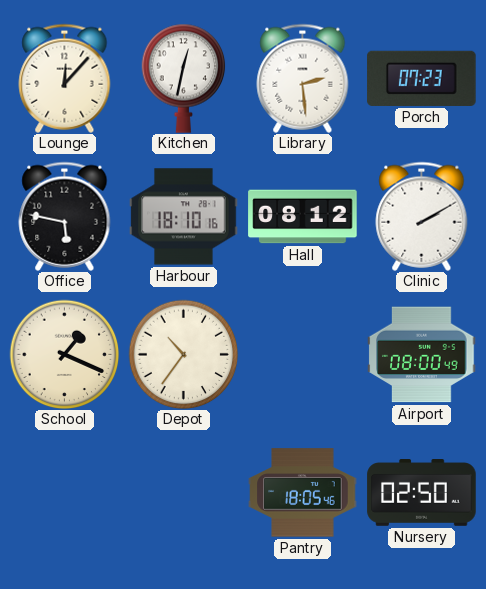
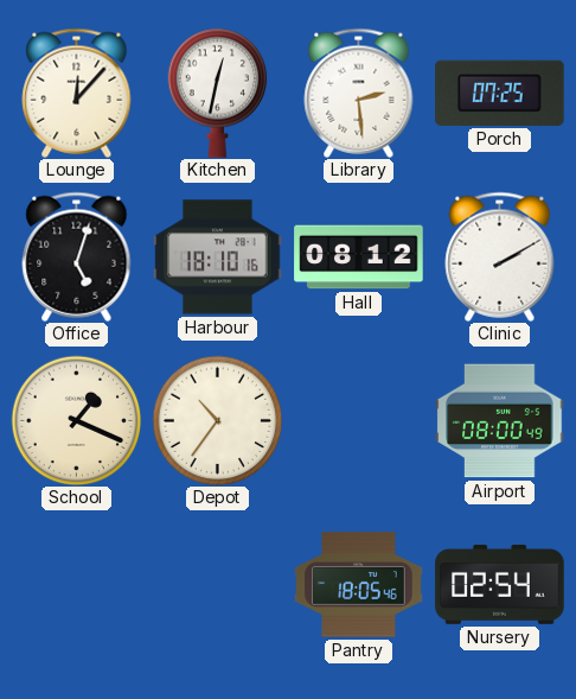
Porch: 07:23 -> 07:25 (500, 93)
Office: 5:47 -> 5:03 (77, 256)
Nursery: 02:50 -> 02:54 (500, 585)
